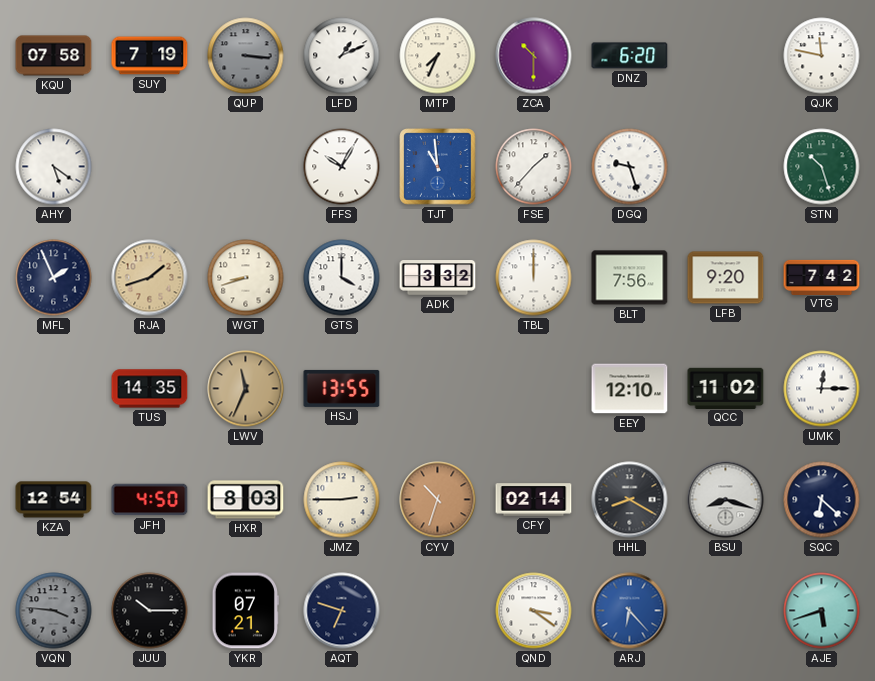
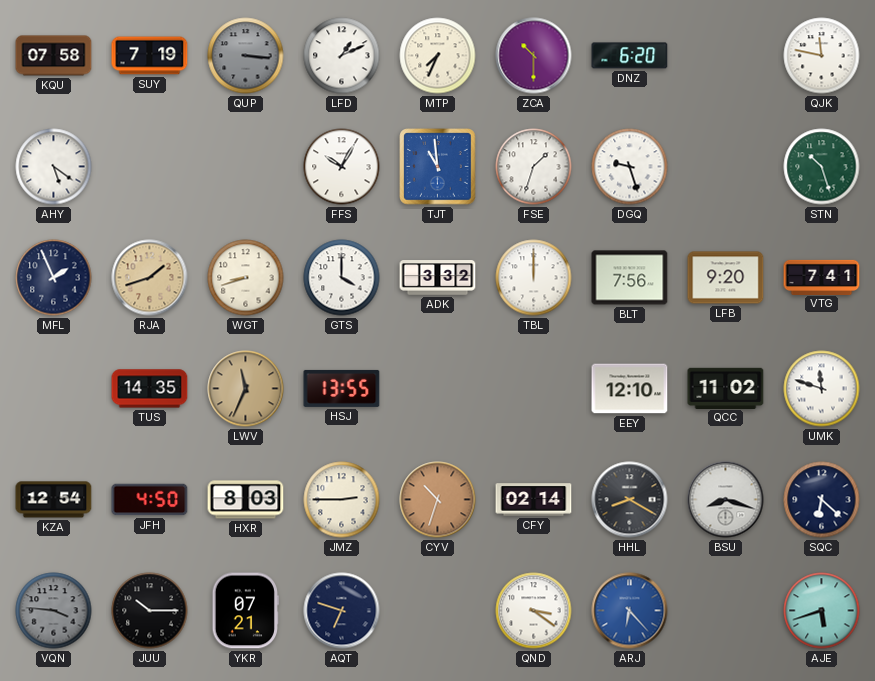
FSE: 1:37 -> 1:33 (534, 167)
VTG: 7:42 -> 7:41 (822, 277)
UMK: 12:15 -> 11:48 (822, 389)
